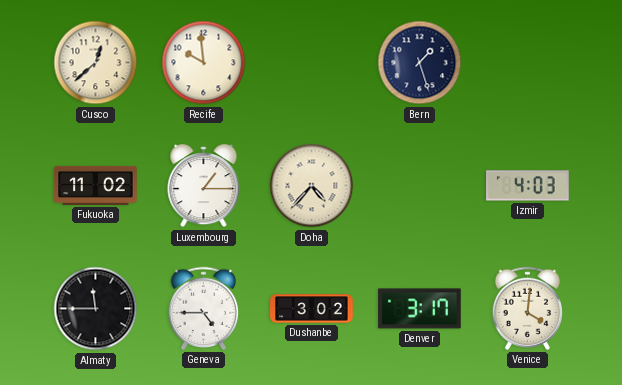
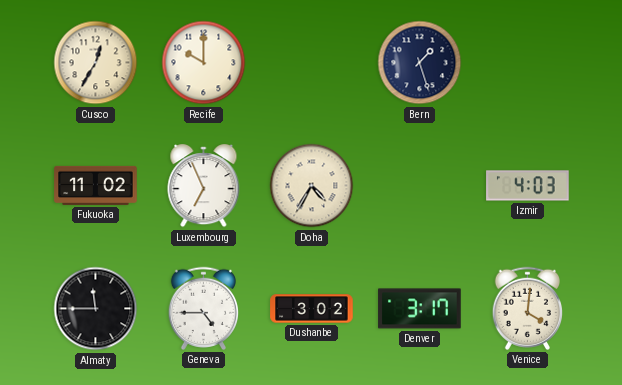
Cusco: 12:38 -> 12:35 (96, 63)
Recife: 9:59 -> 10:00 (204, 63)
Luxembourg: 1:15 -> 6:56 (204, 186)
Doha: 4:37 -> 4:35 (312, 186)
